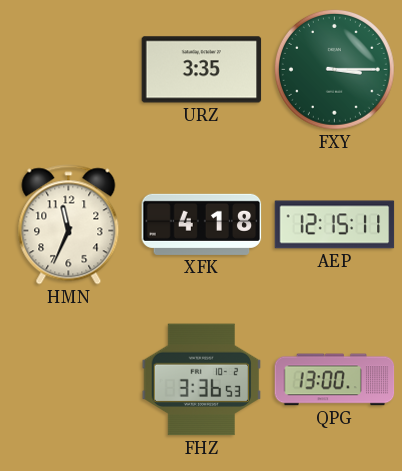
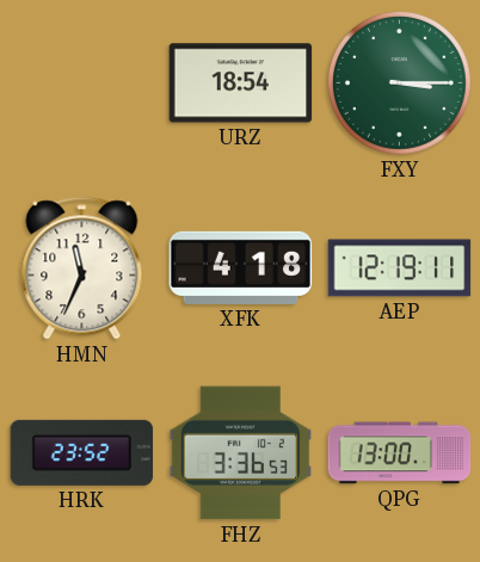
URZ: 3:35 -> 18:54 (241, 84)
AEP: 12:15 -> 12:19 (400, 268)
HRK: none -> 23:52 (82, 452)
